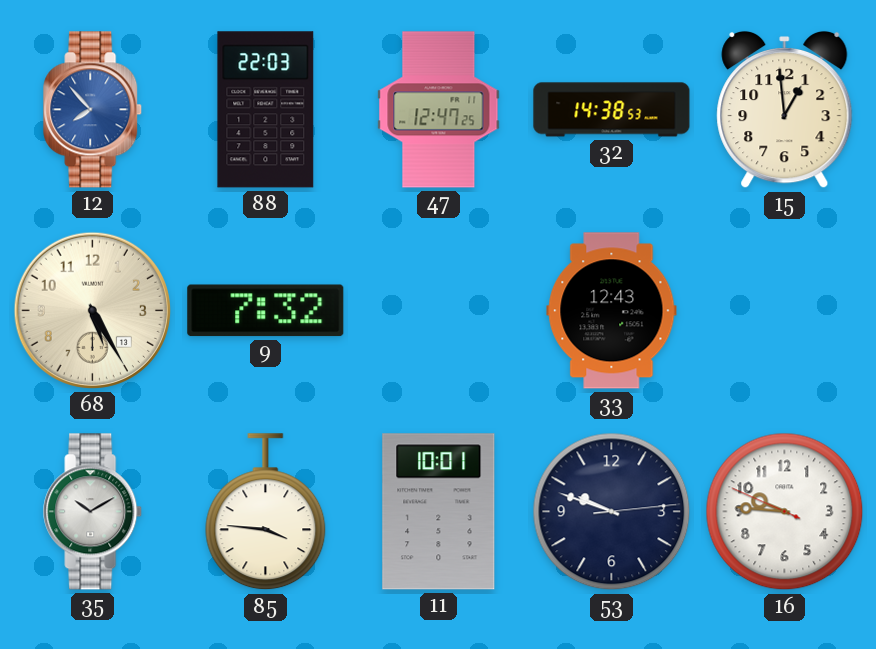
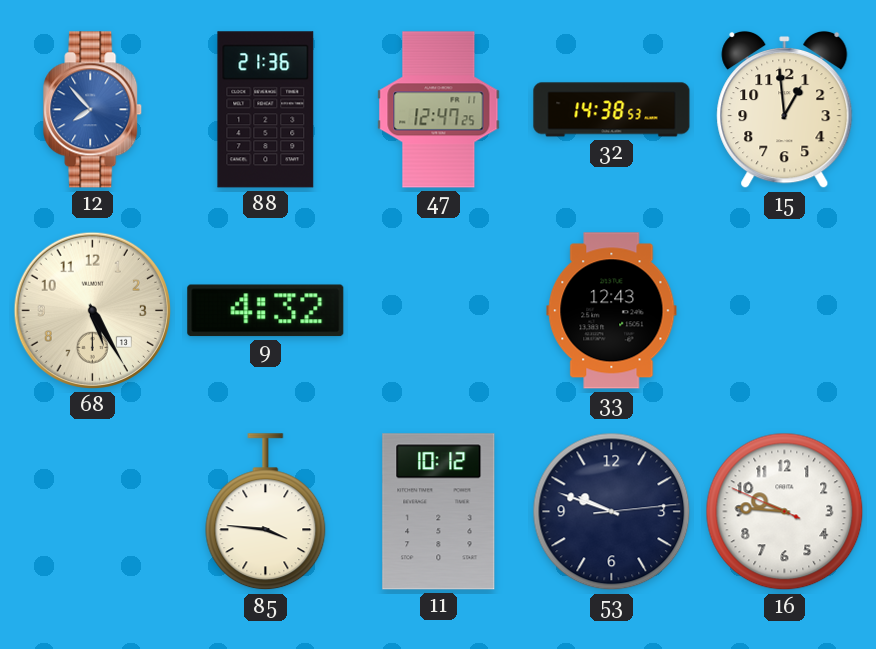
88: 22:03 -> 21:36 (266, 110)
9: 7:32 -> 4:32 (266, 311)
35: 10:10 -> none (93, 512)
11: 10:01 -> 10:12 (439, 512)
